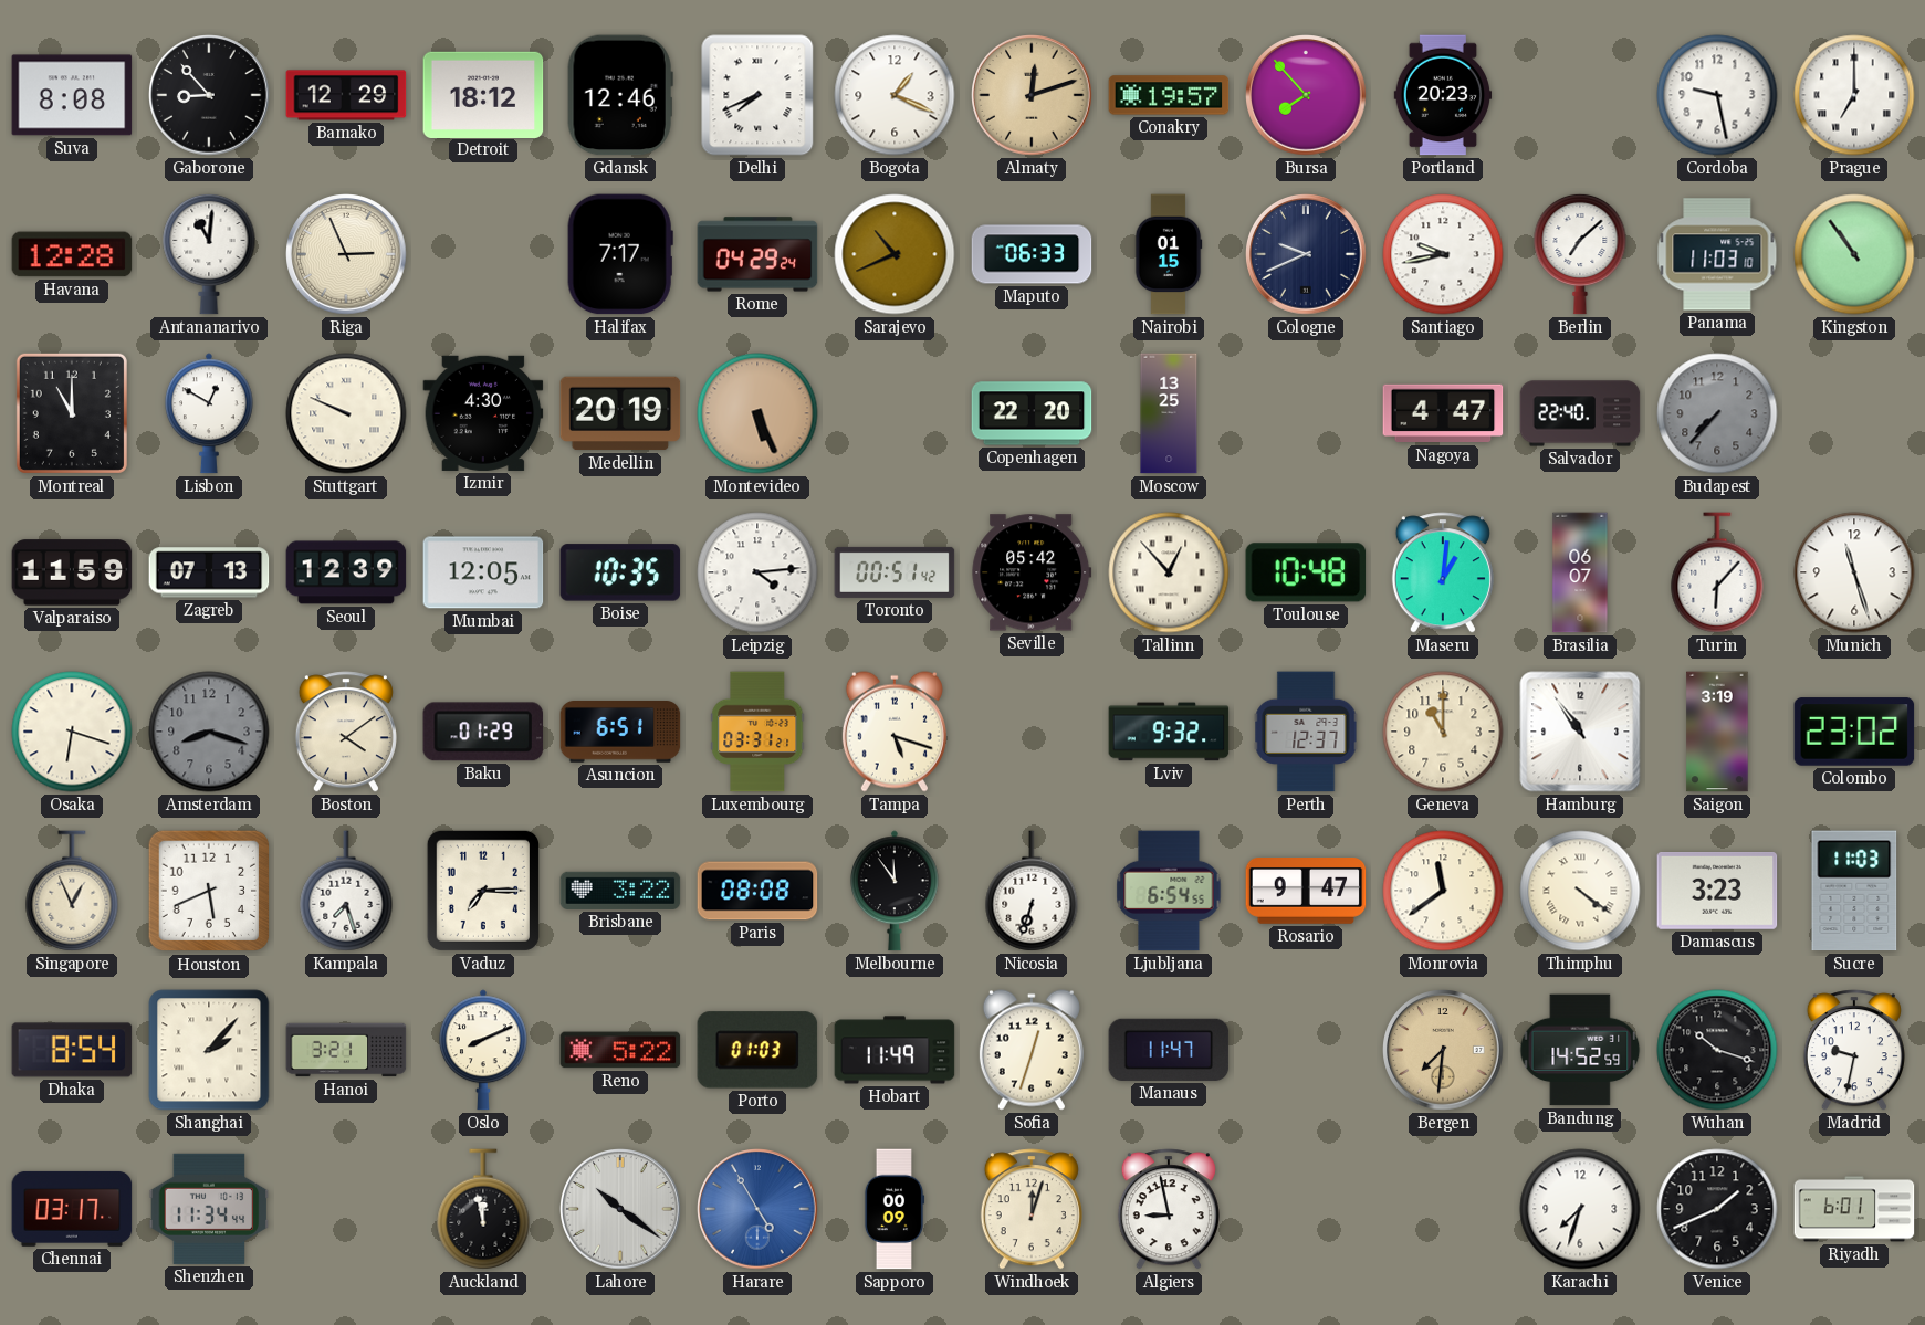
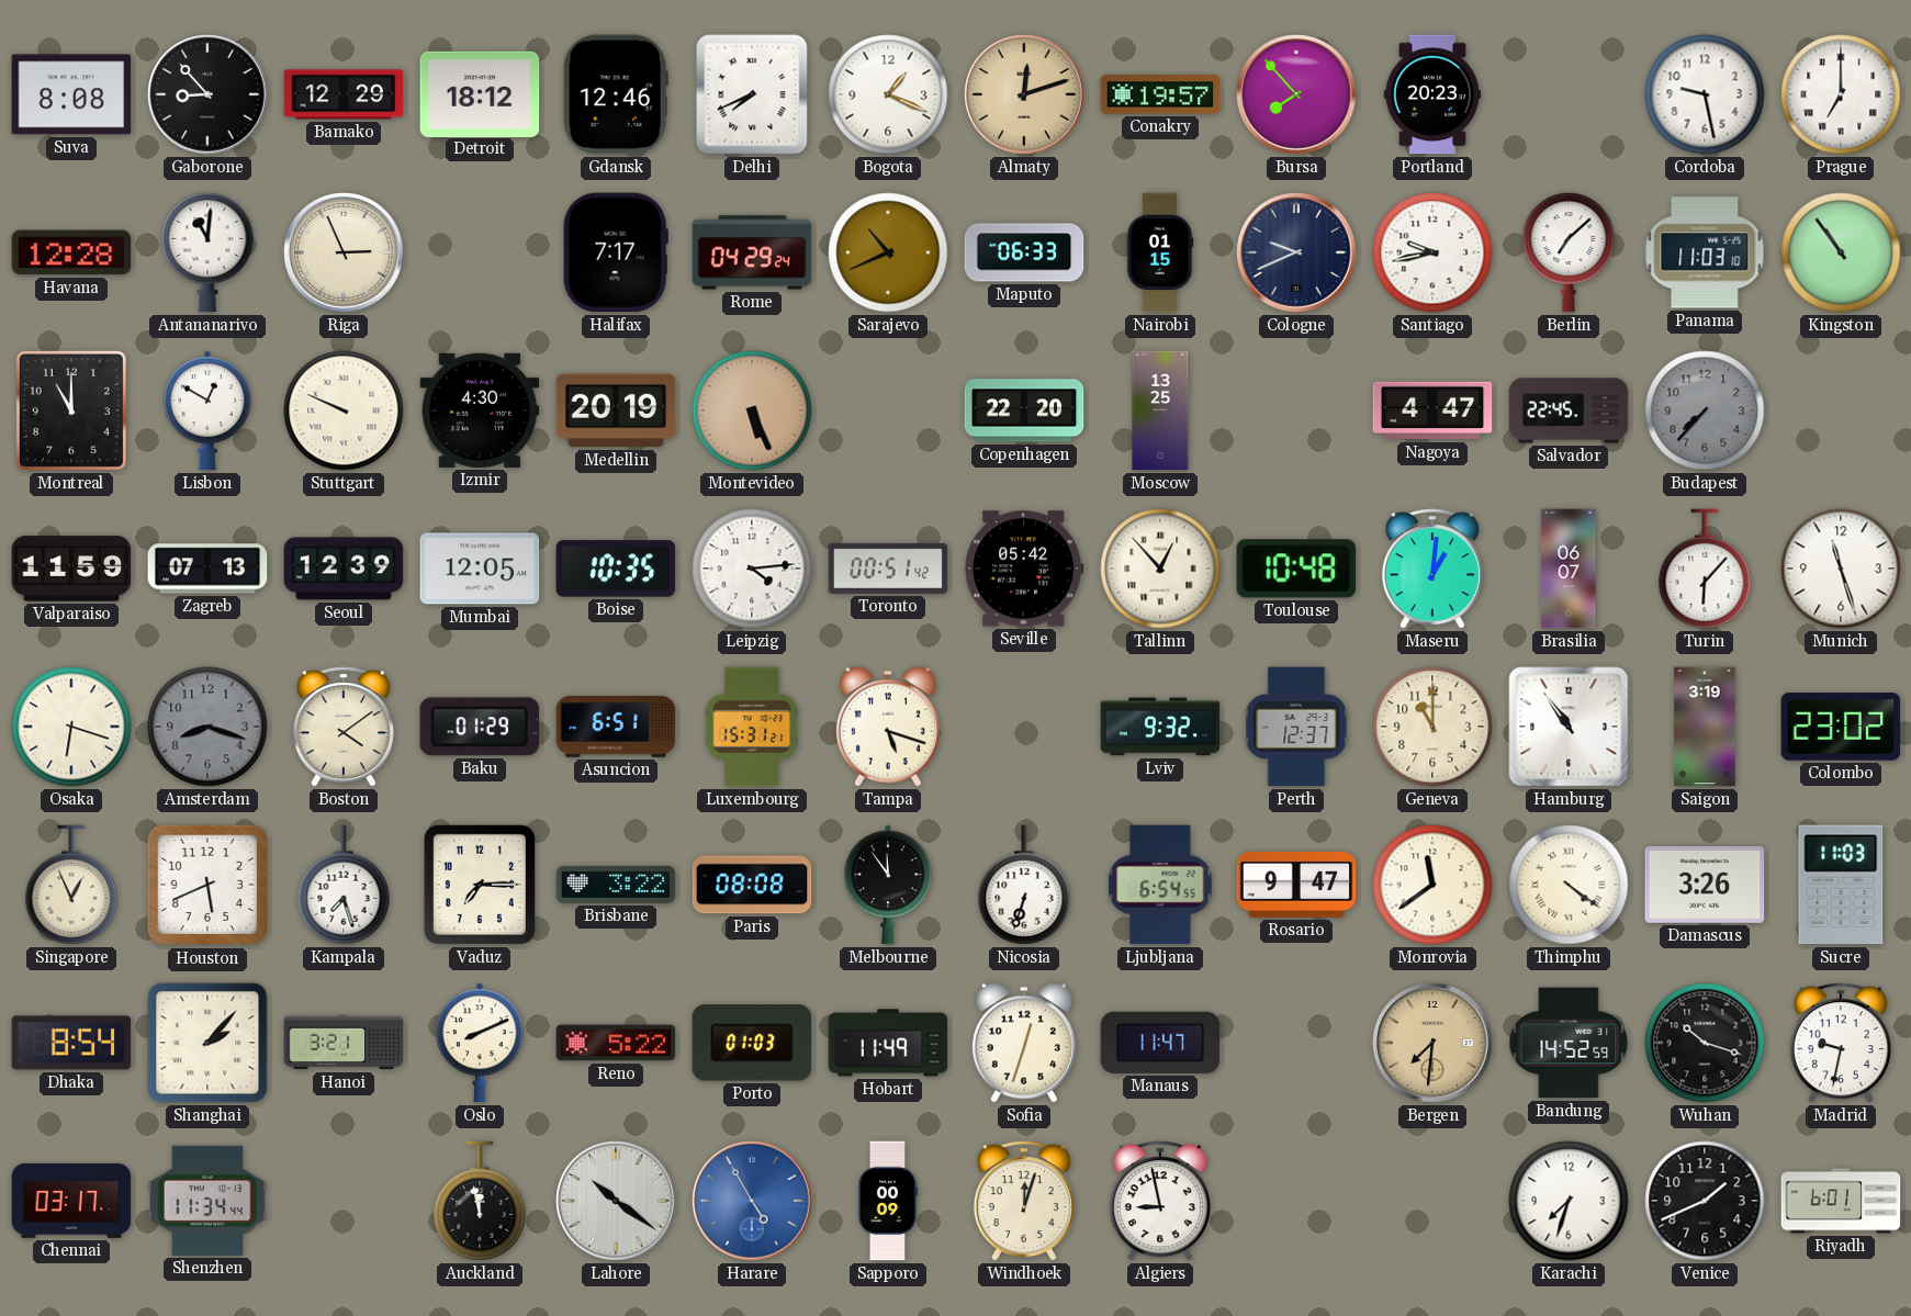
Salvador: 22:40 -> 22:45 (1569, 410)
Luxembourg: 03:31 -> 15:31 (752, 727)
Damascus: 3:23 -> 3:26 (1705, 886)
